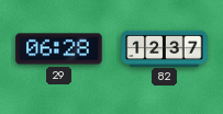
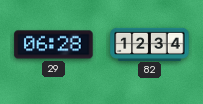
82: 12:37 -> 12:34 (150, 44)
